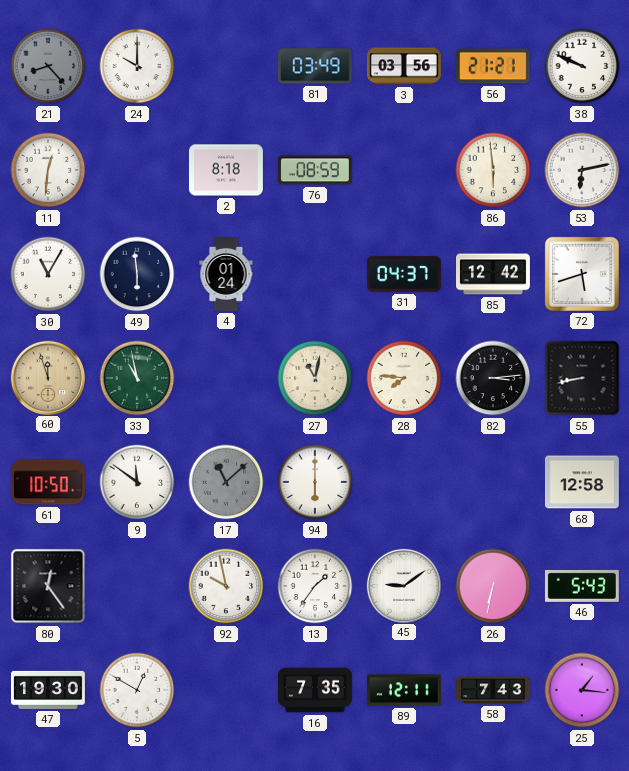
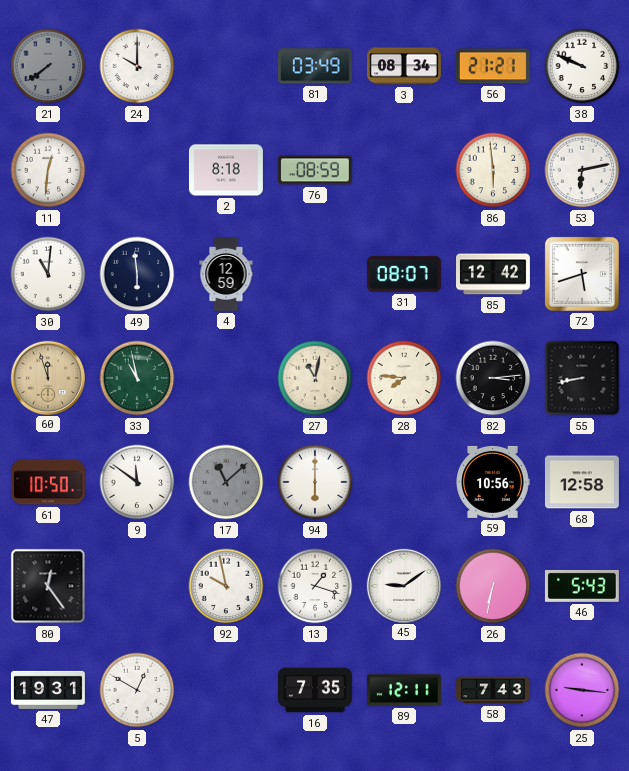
21: 8:23 -> 7:39 (48, 66)
3: 03:56 -> 08:34 (404, 66)
30: 11:05 -> 11:01 (48, 274)
4: 01:24 -> 12:59 (226, 275)
31: 04:37 -> 08:07 (404, 274)
59: none -> 10:56 (493, 482)
13: 1:36 -> 1:18 (315, 586)
47: 19:30 -> 19:31 (48, 690)
25: 1:16 -> 9:16 (582, 690)
